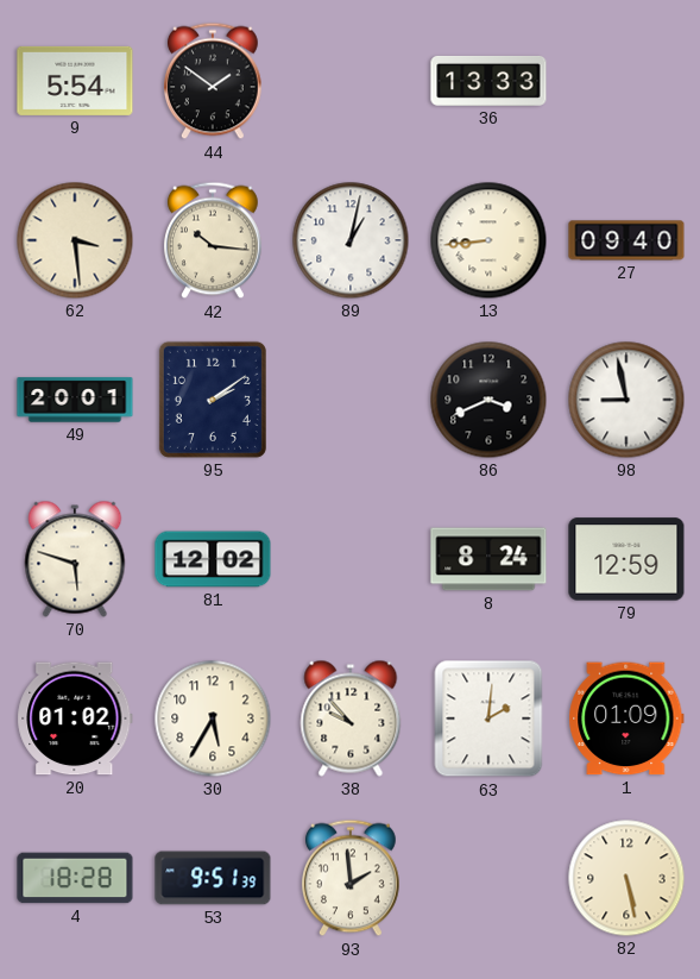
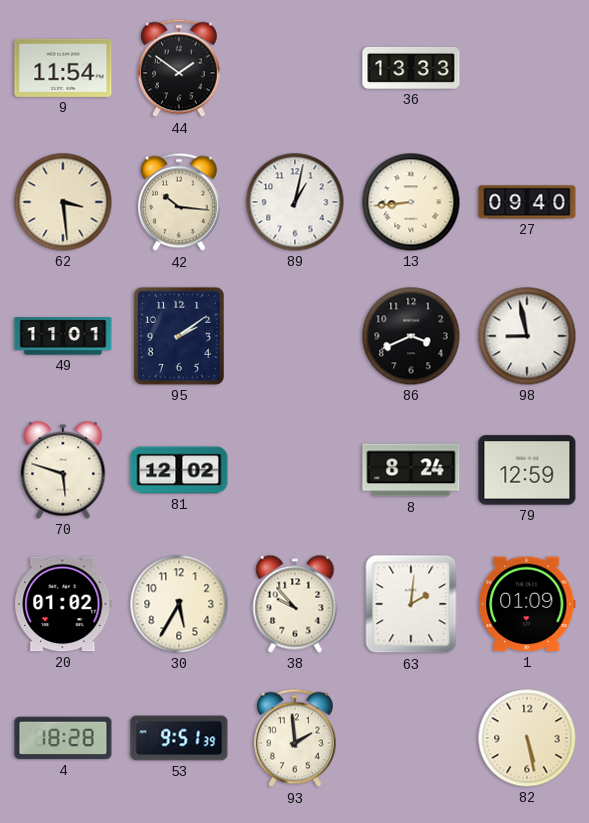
9: 5:54 -> 11:54 (63, 68)
49: 20:01 -> 11:01 (63, 336)
